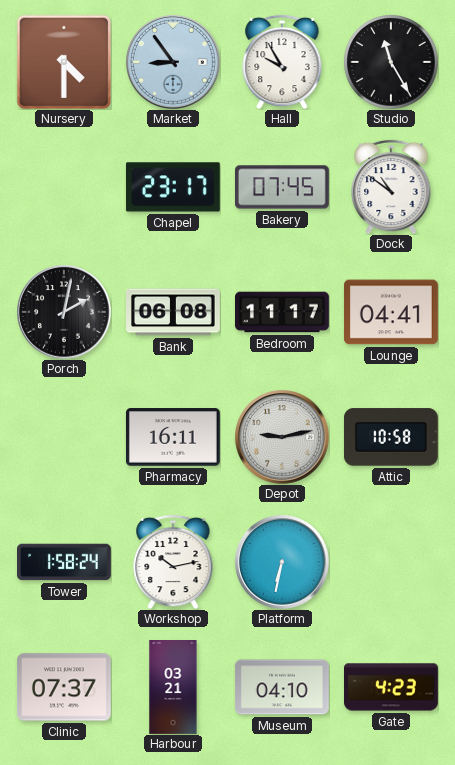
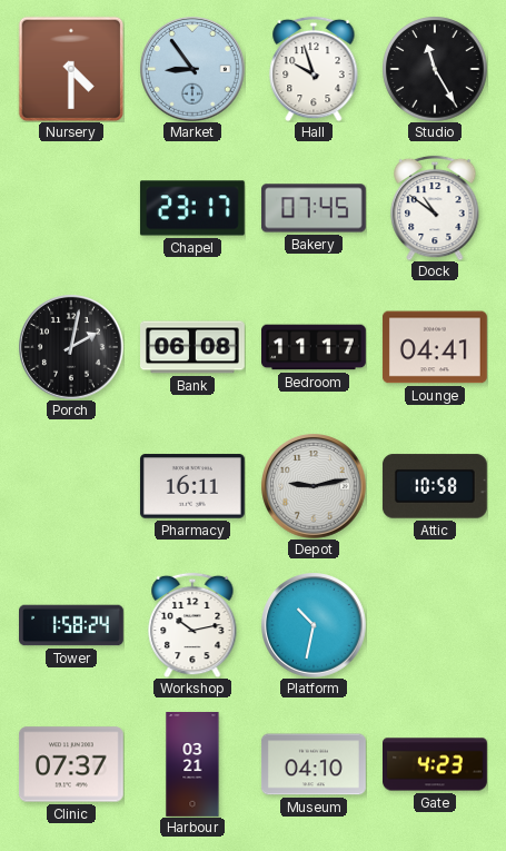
Hall: 9:55 -> 9:57 (314, 69)
Platform: 6:32 -> 10:32 (314, 625)
